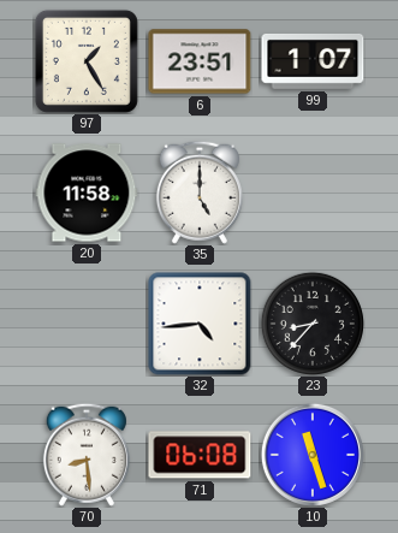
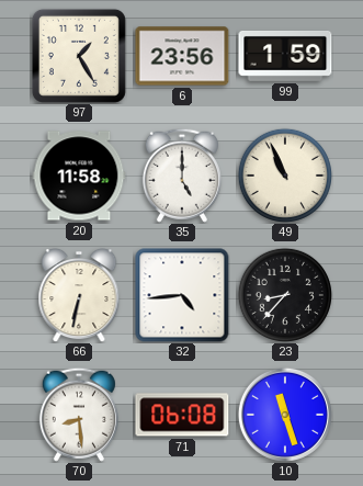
6: 23:51 -> 23:56 (182, 56)
99: 1:07 -> 1:59 (285, 56)
49: none -> 10:56 (285, 176)
66: none -> 6:32 (79, 296)
